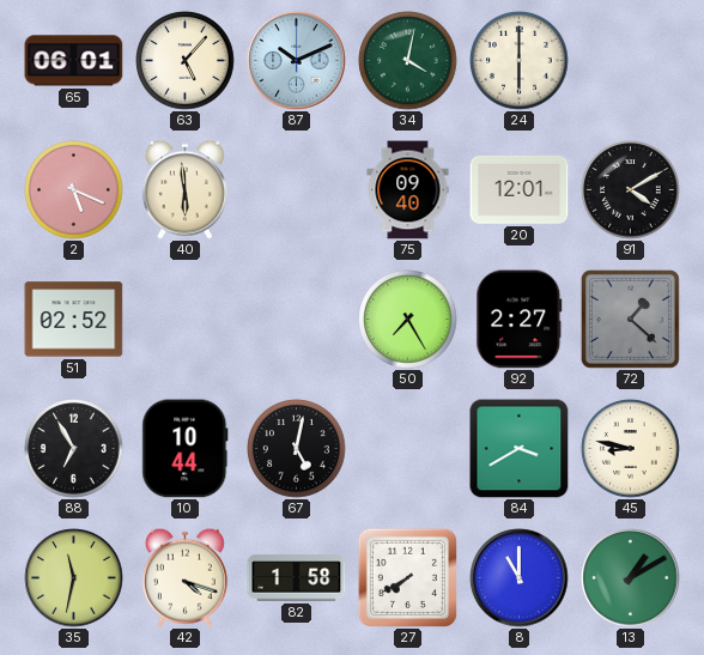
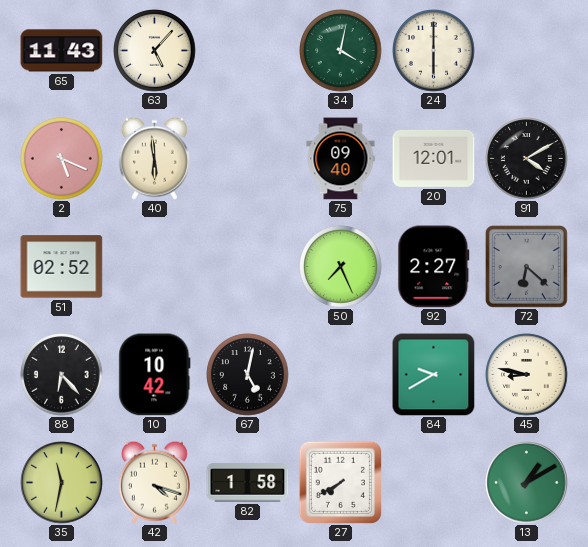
65: 06:01 -> 11:43 (62, 51)
87: 10:11 -> none (297, 61)
50: 7:25 -> 7:26 (341, 267)
72: 1:22 -> 6:22 (526, 266)
88: 6:55 -> 6:23 (62, 375)
10: 10:44 -> 10:42 (155, 375)
84: 3:40 -> 9:40 (434, 375)
8: 11:00 -> none (520, 578)
